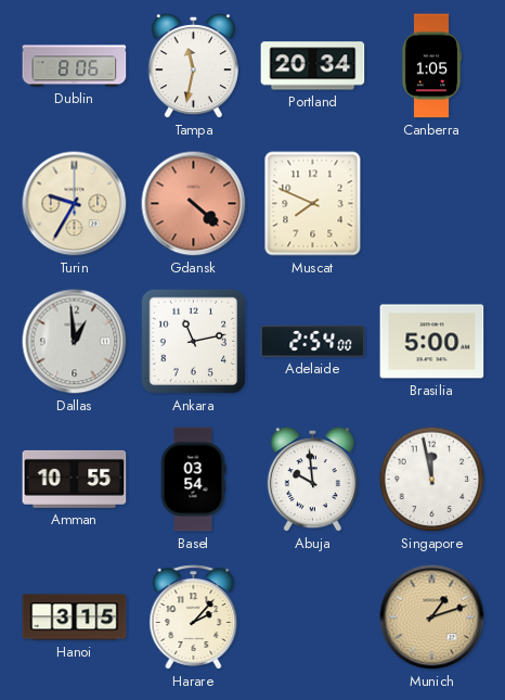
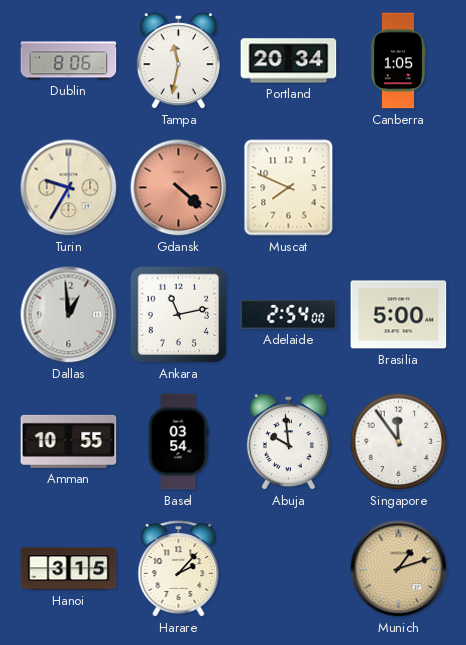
Singapore: 11:58 -> 11:54 (399, 442)
